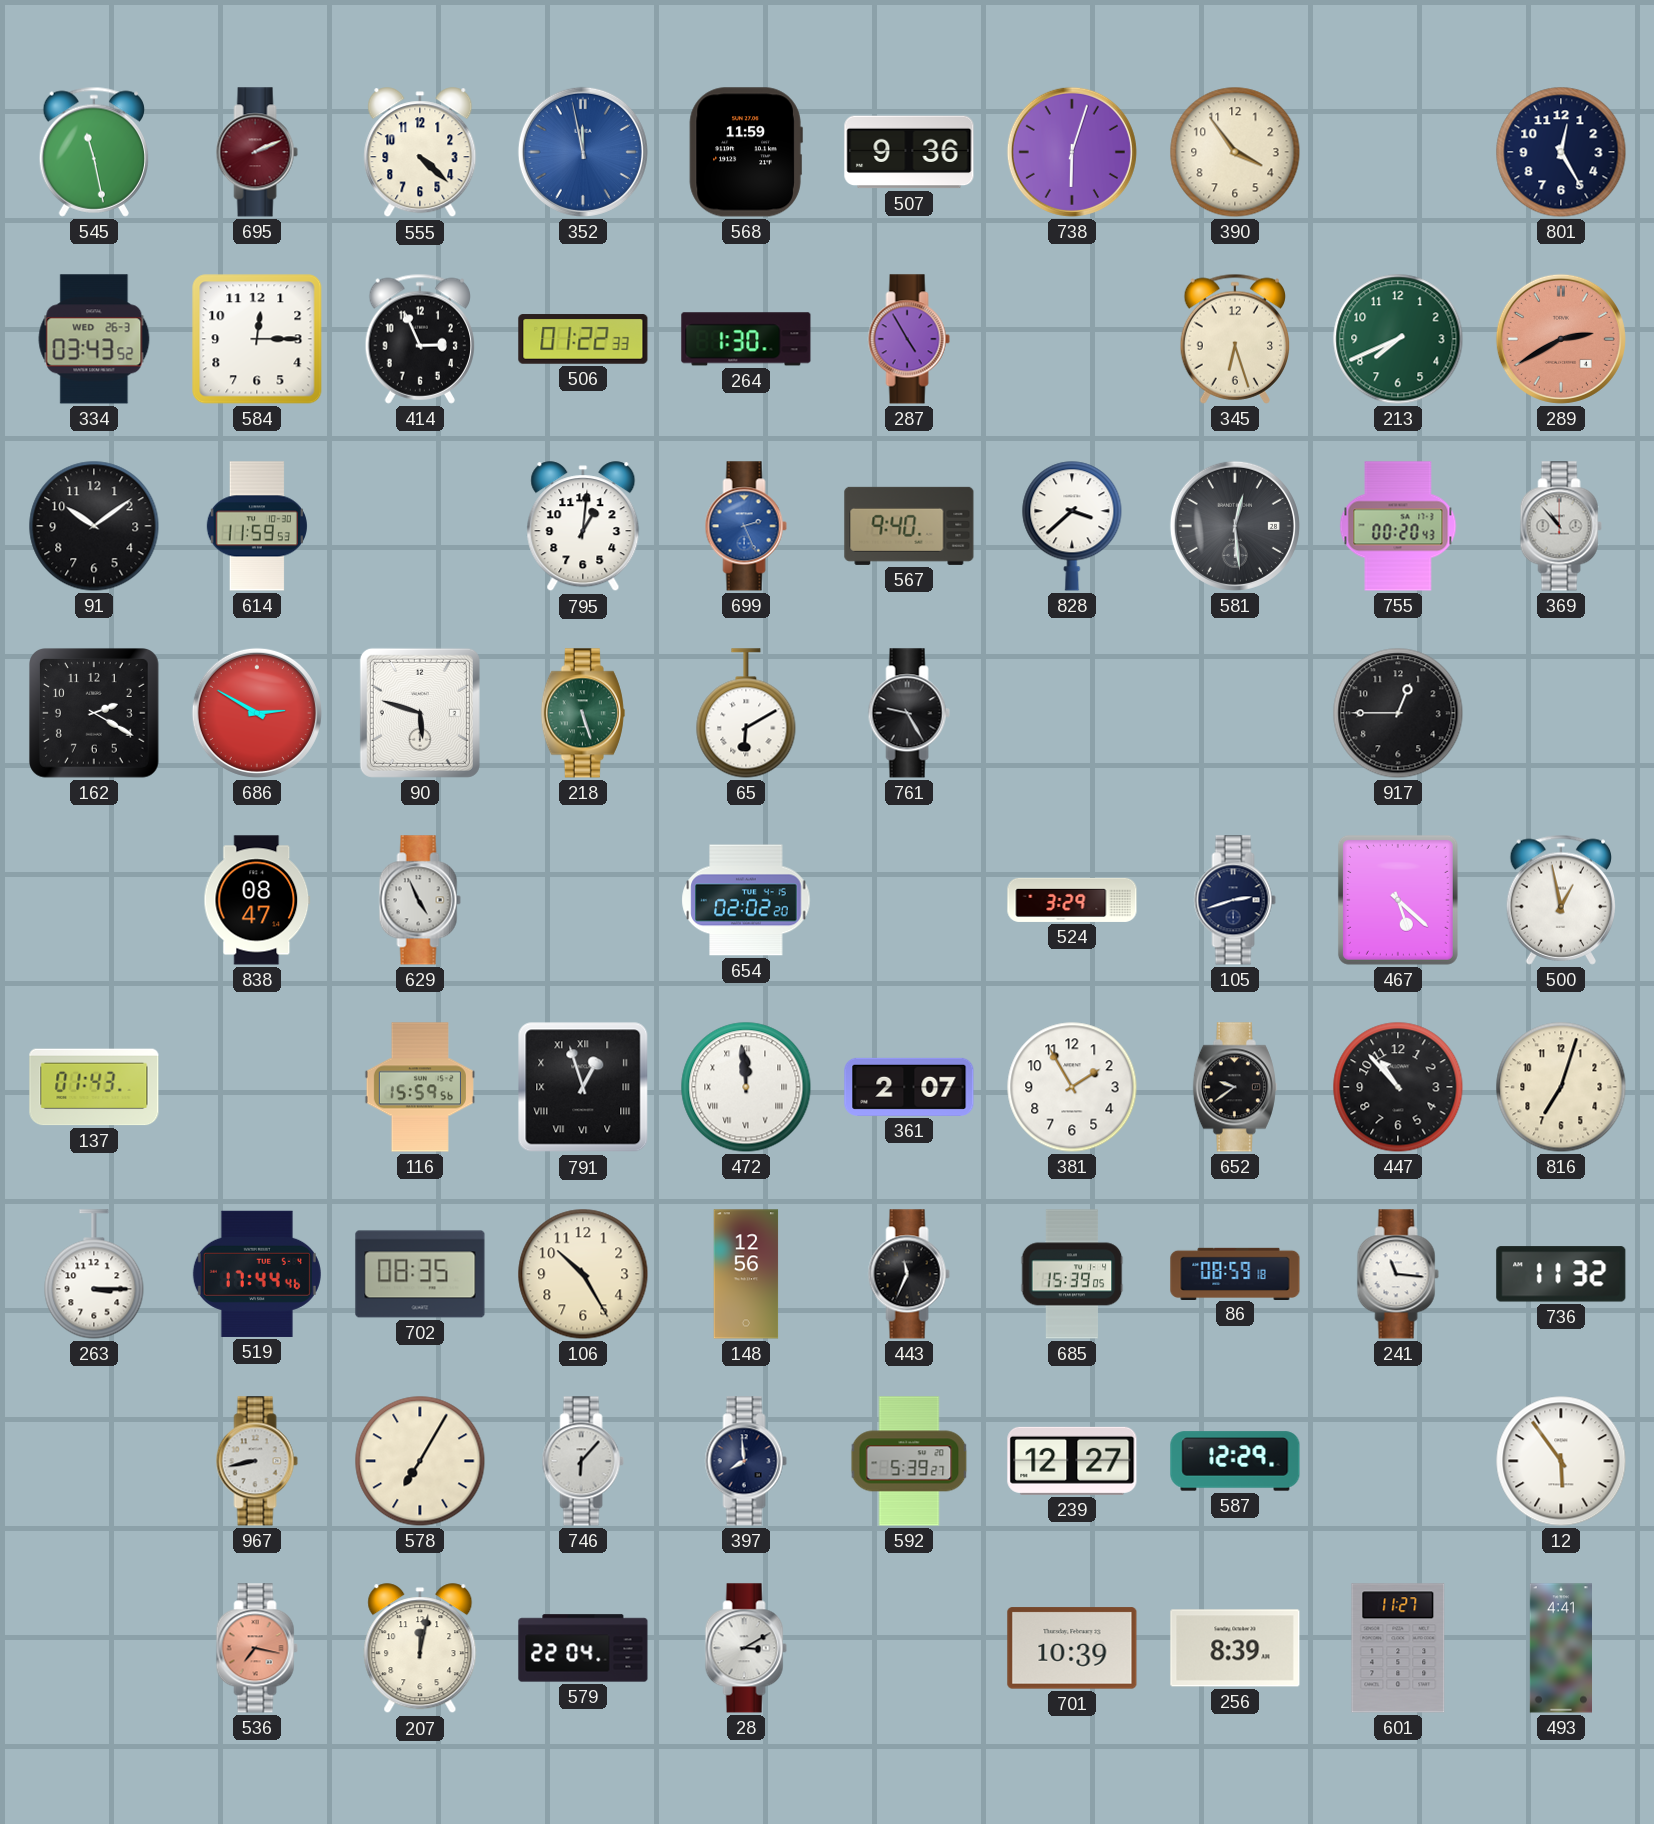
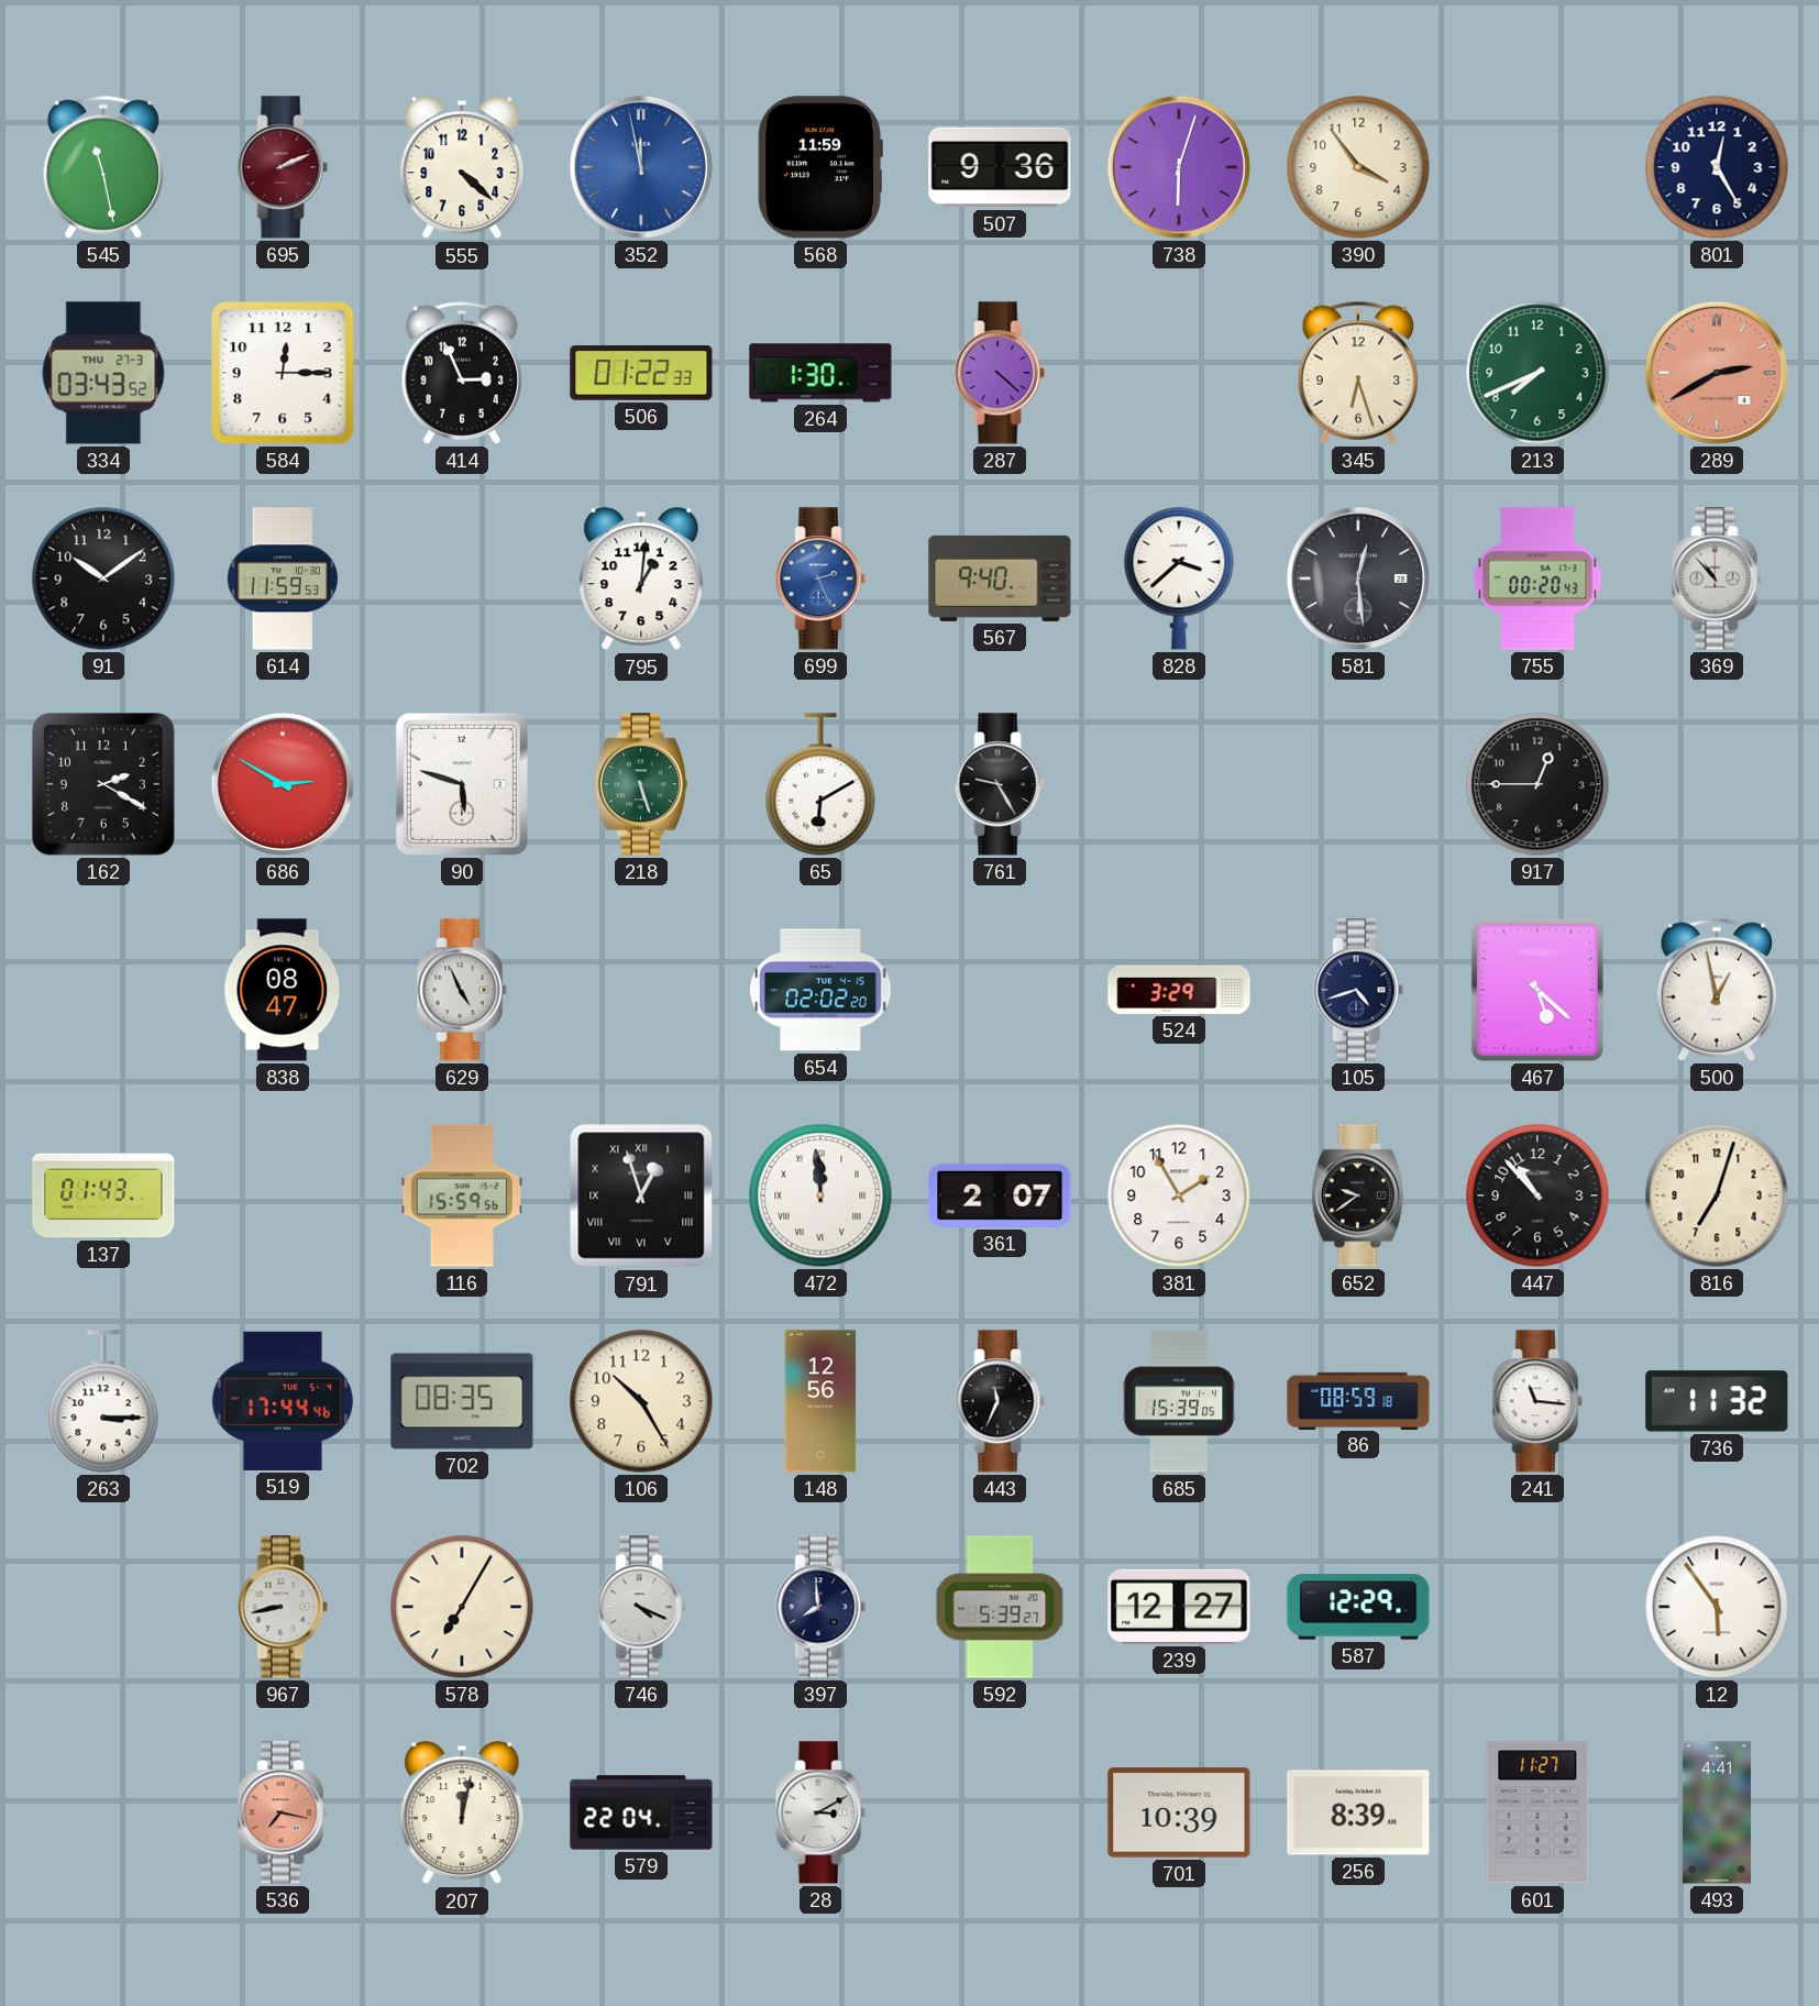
334 date: WED 26-3 -> THU 27-3 (103, 373)
287: 4:55 -> 4:22 (1000, 373)
105: 2:42 -> 4:42 (1358, 990)
746: 6:07 -> 4:19 (641, 1607)
